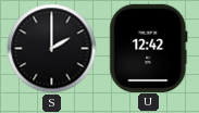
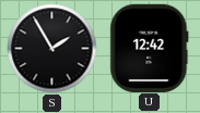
S: 2:00 -> 1:55 (52, 49)
